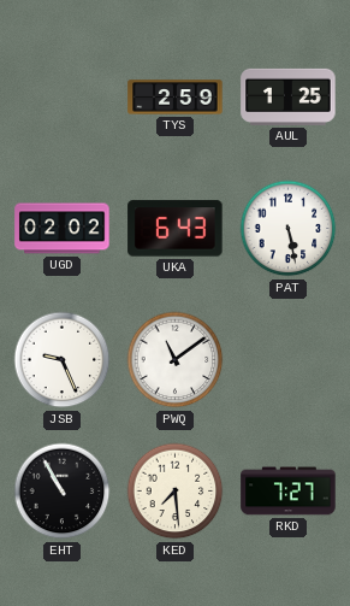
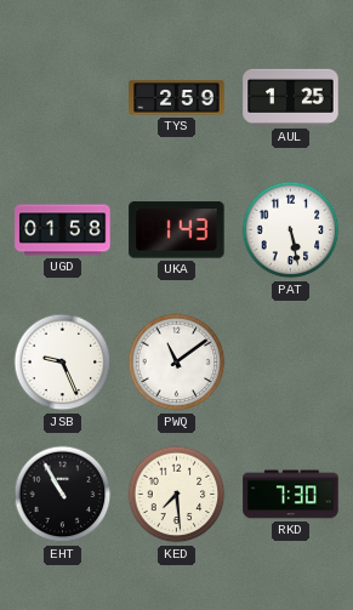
UGD: 02:02 -> 01:58 (63, 230)
UKA: 6:43 -> 1:43 (177, 230)
RKD: 7:27 -> 7:30 (291, 495)
